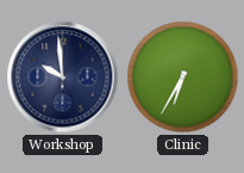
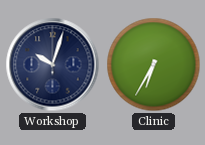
Workshop: 9:59 -> 10:03 (53, 65)
